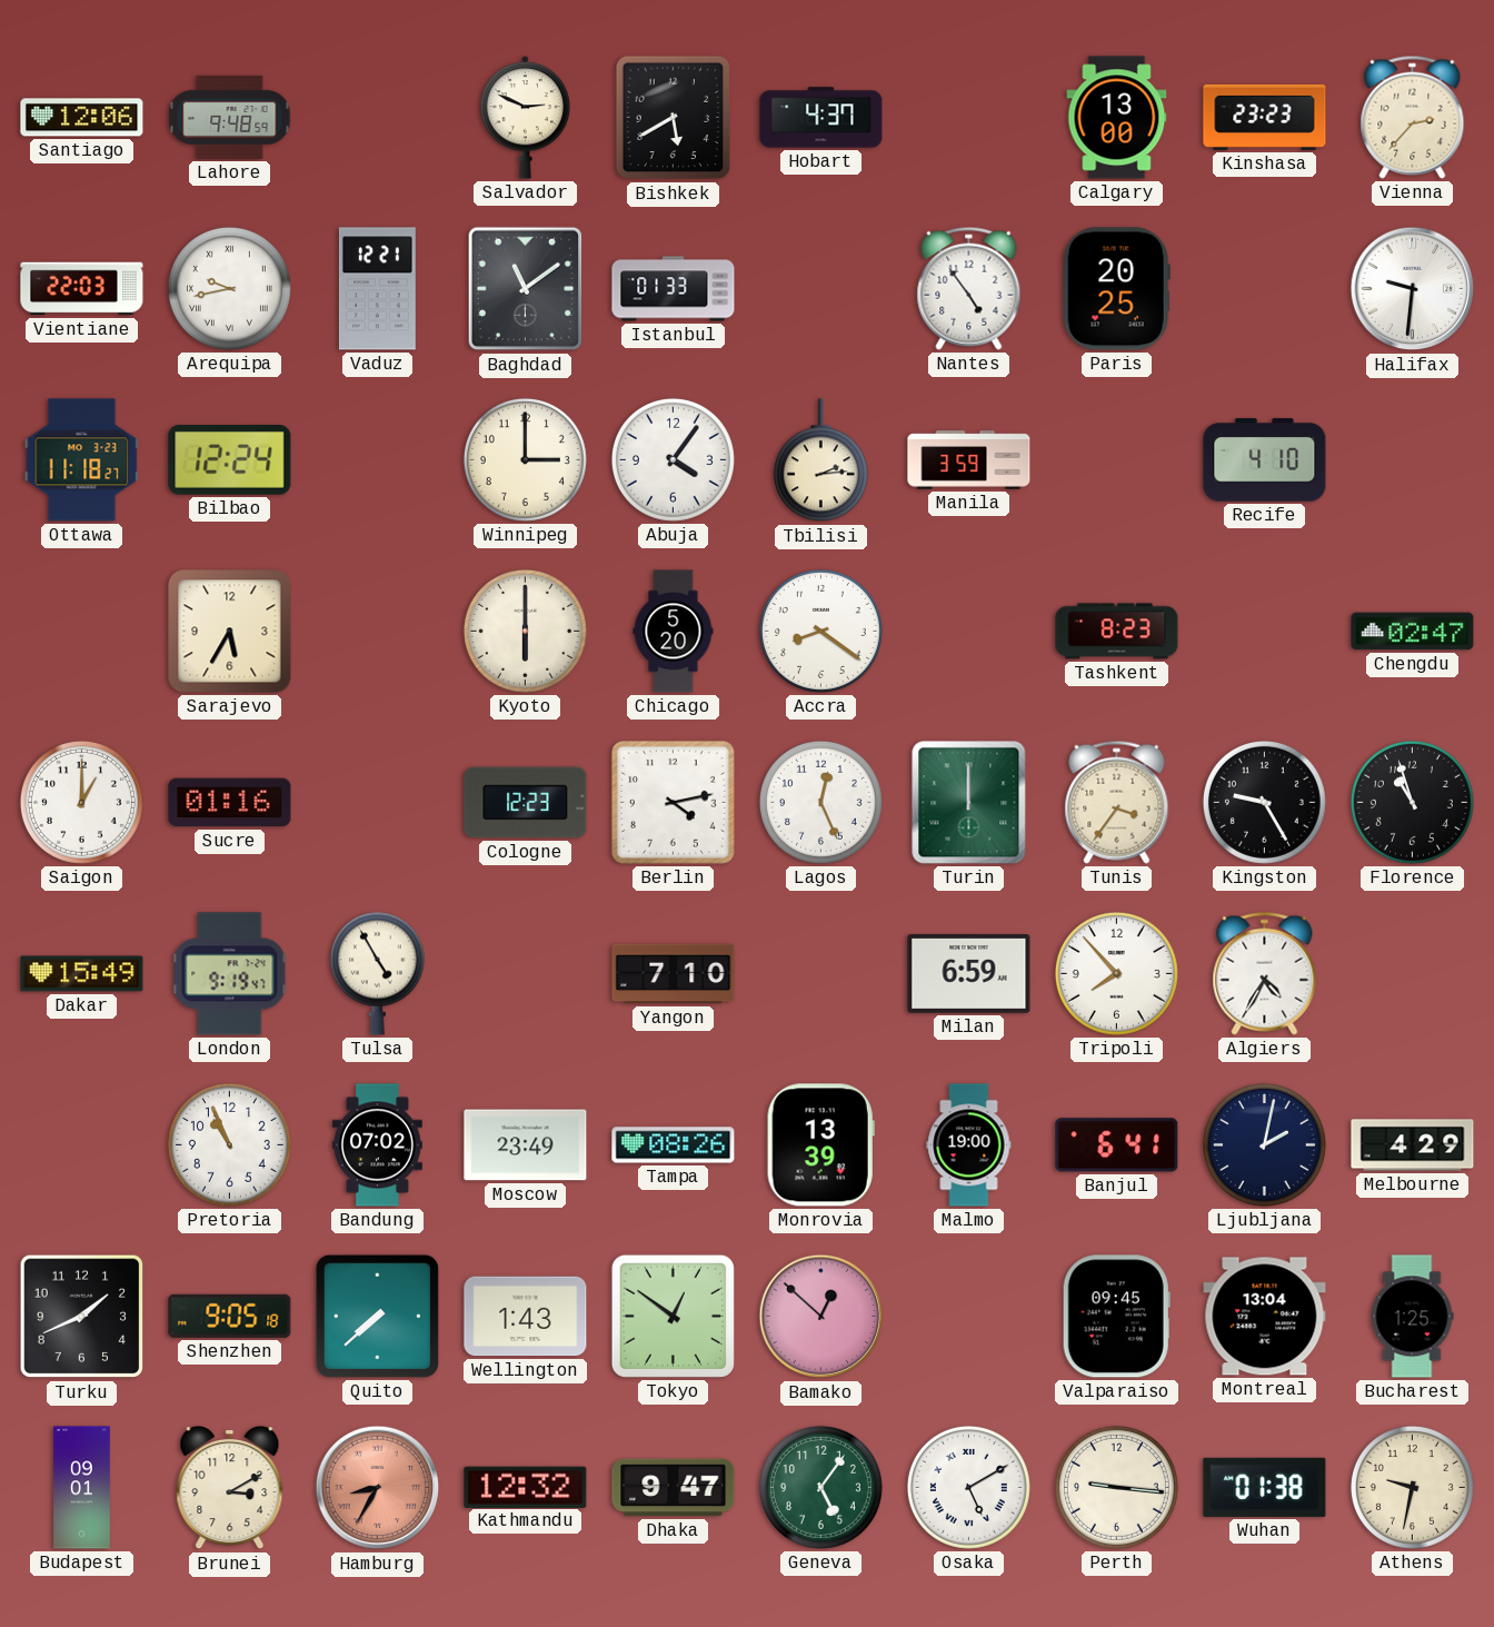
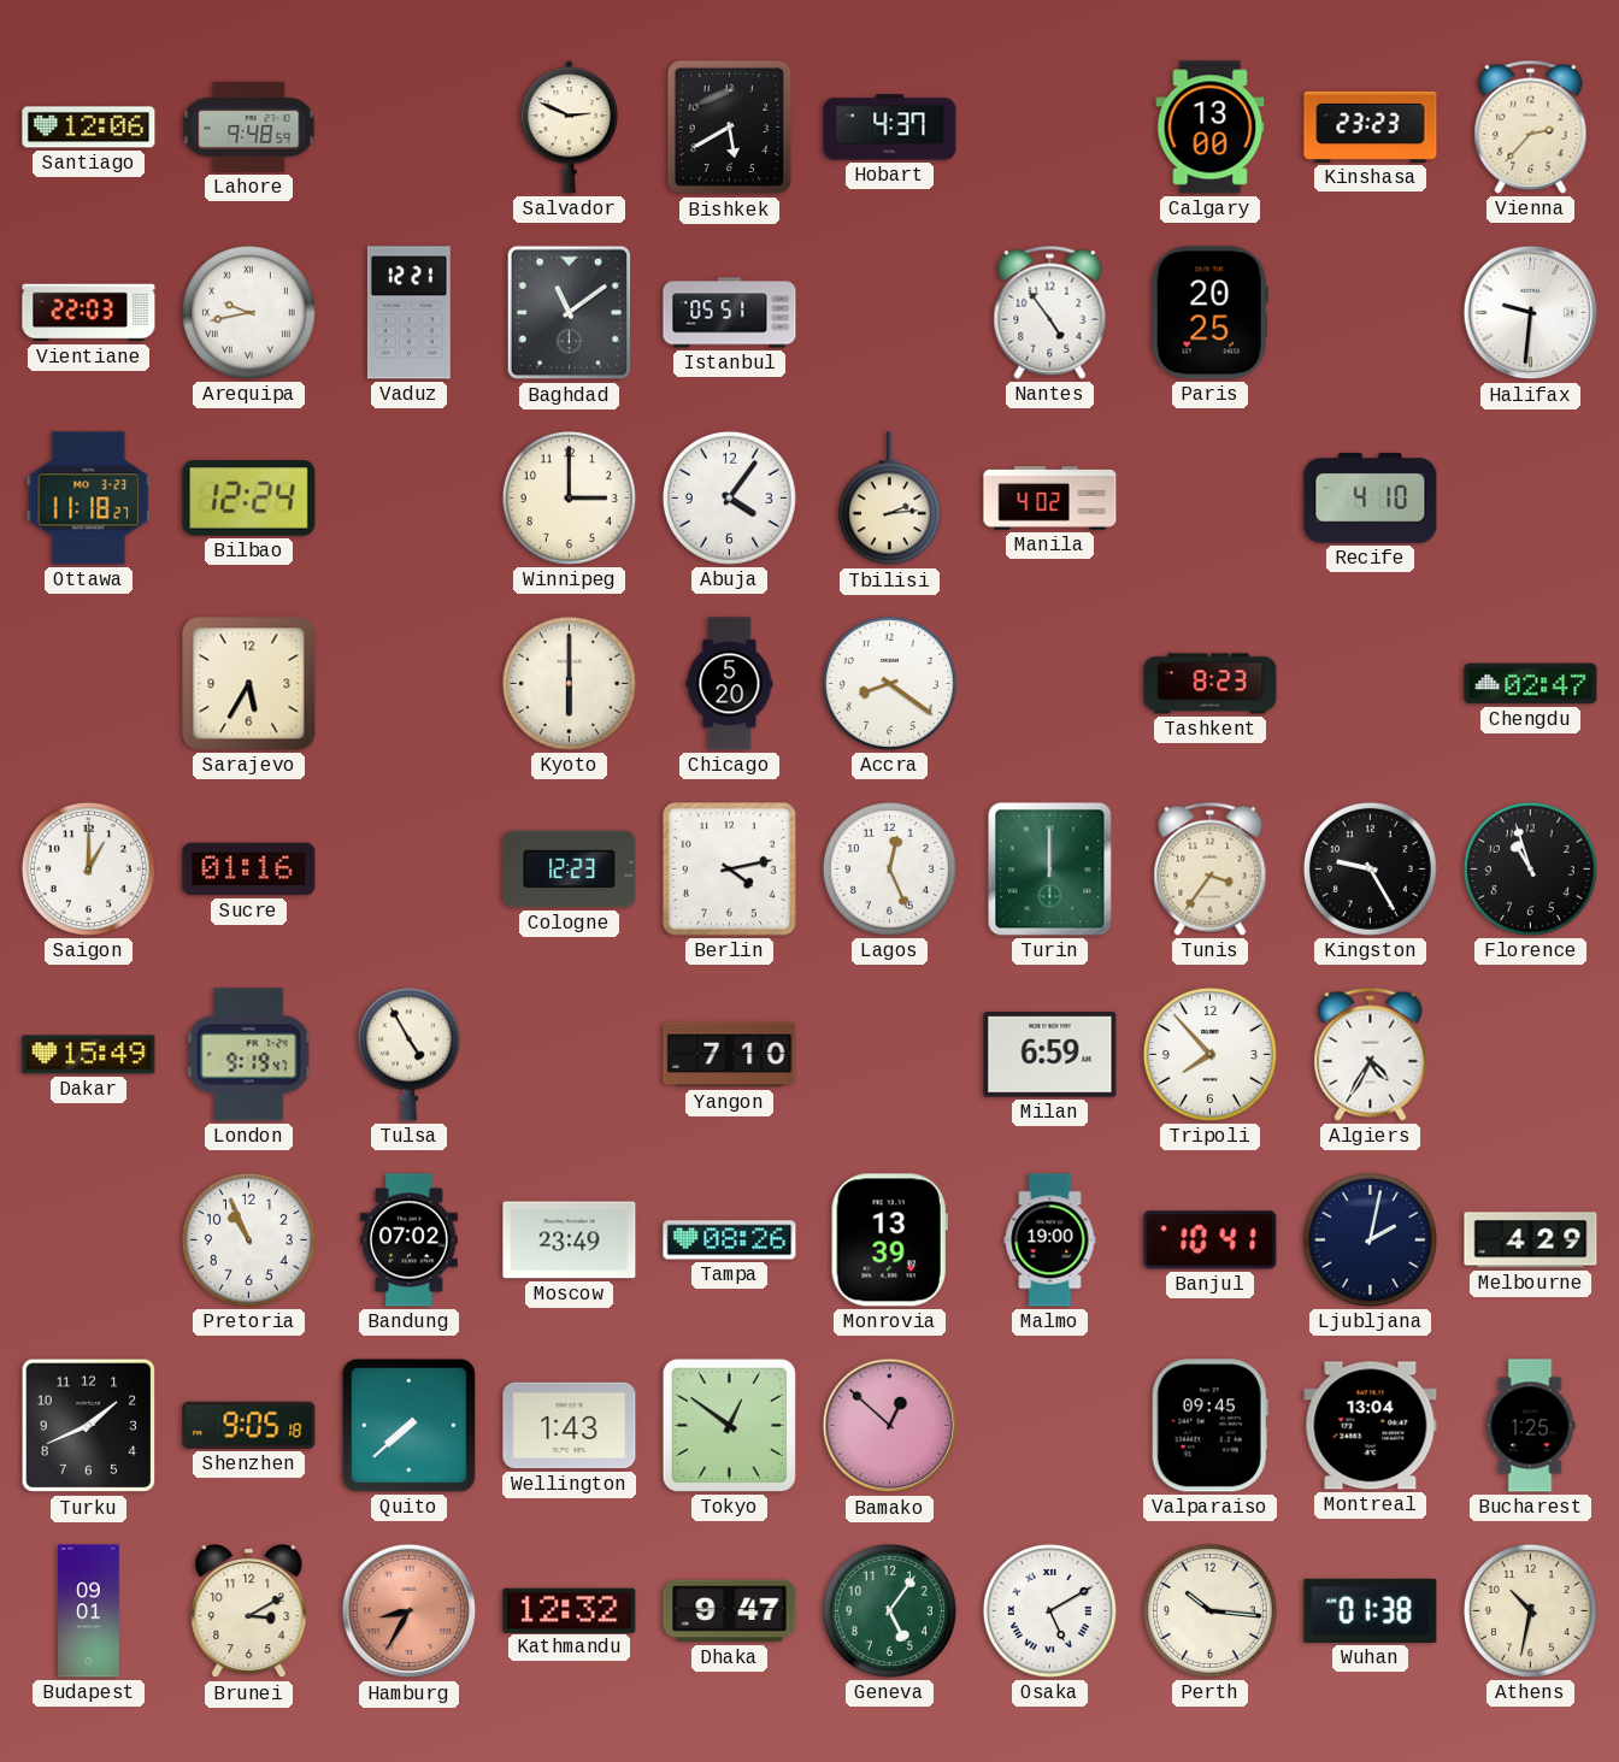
Istanbul: 01:33 -> 05:51 (730, 313)
Manila: 3:59 -> 4:02 (1050, 499)
Banjul: 6:41 -> 10:41 (1211, 1241)
Perth: 9:16 -> 10:16 (1209, 1610)
Athens: 9:32 -> 10:32 (1530, 1610)
